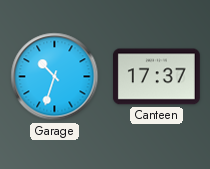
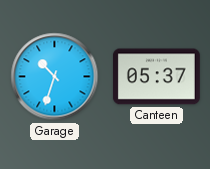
Canteen: 17:37 -> 05:37 (156, 77)
